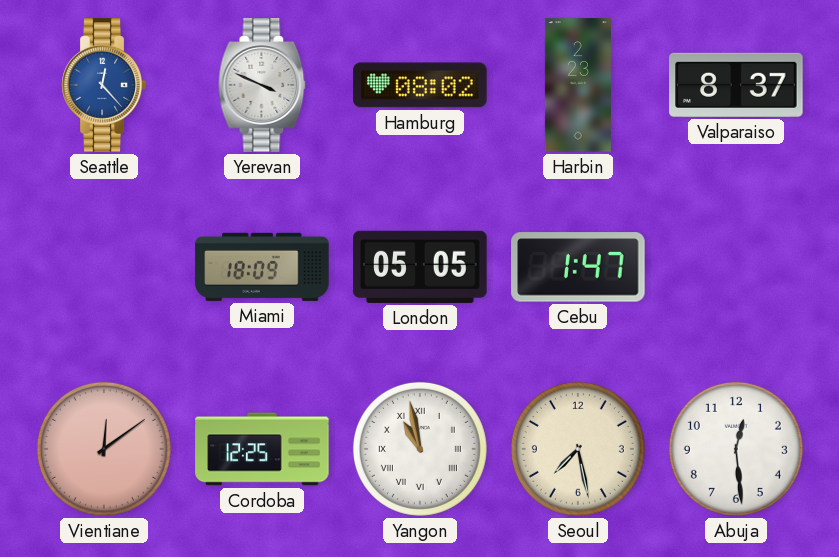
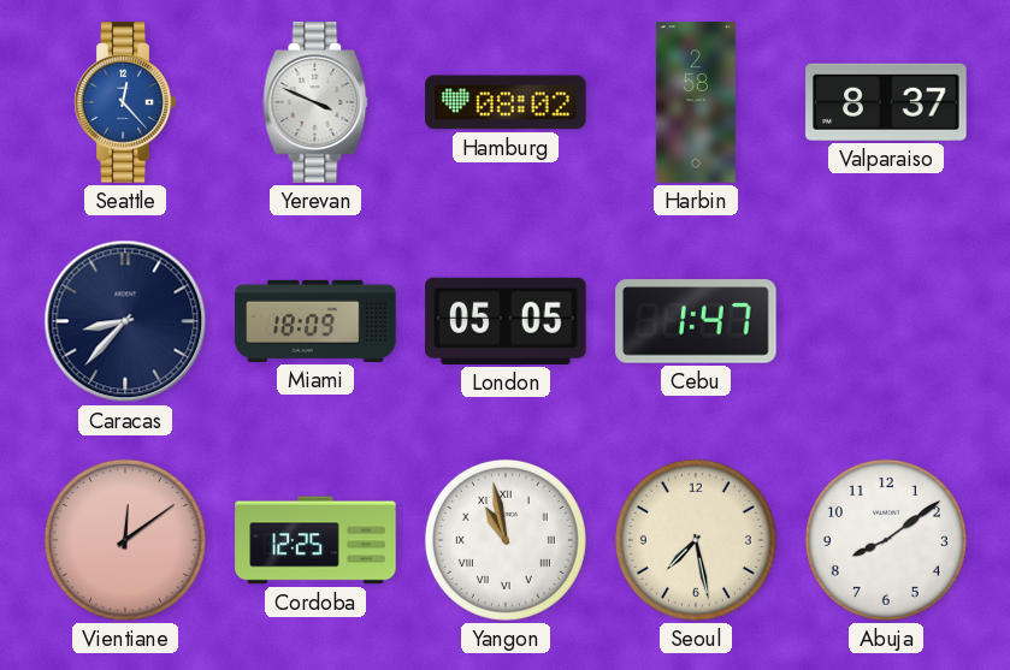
Harbin: 2:23 -> 2:58 (696, 102)
Caracas: none -> 8:37 (125, 321)
Abuja: 12:29 -> 8:09 (886, 540)
